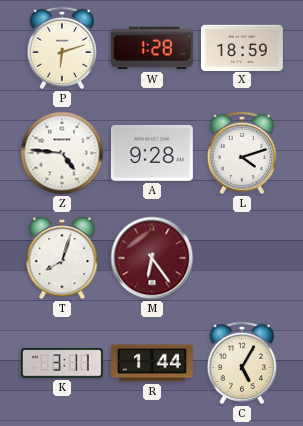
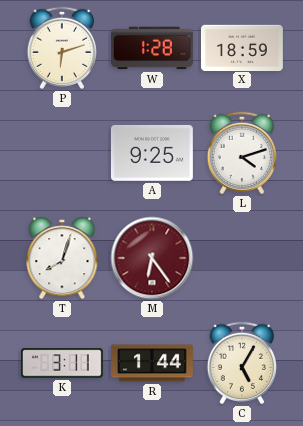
Z: 4:46 -> none (62, 153)
A: 9:28 -> 9:25 (152, 153)
